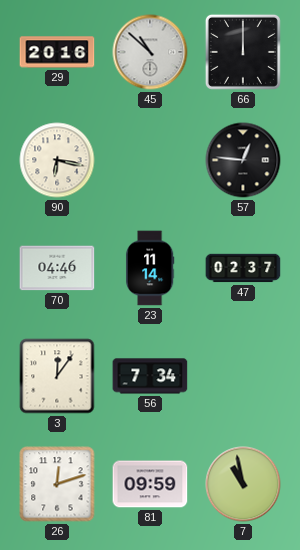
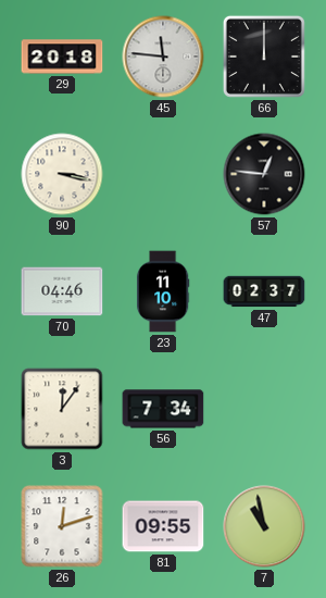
29: 20:16 -> 20:18 (62, 57)
45: 10:52 -> 11:46 (163, 57)
90: 6:17 -> 3:17 (62, 174)
23: 11:14 -> 11:10 (163, 291)
81: 09:59 -> 09:55 (163, 526)
